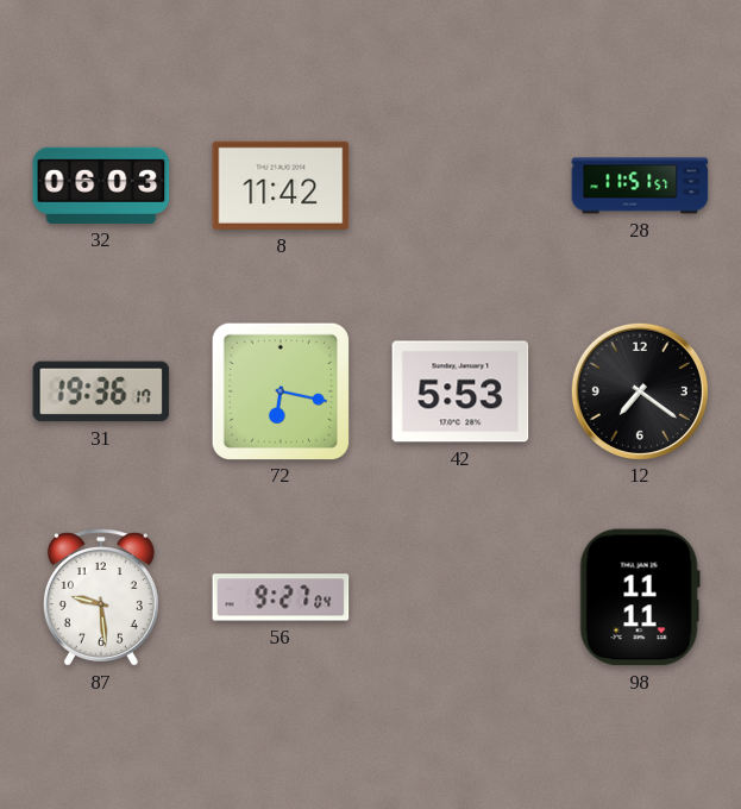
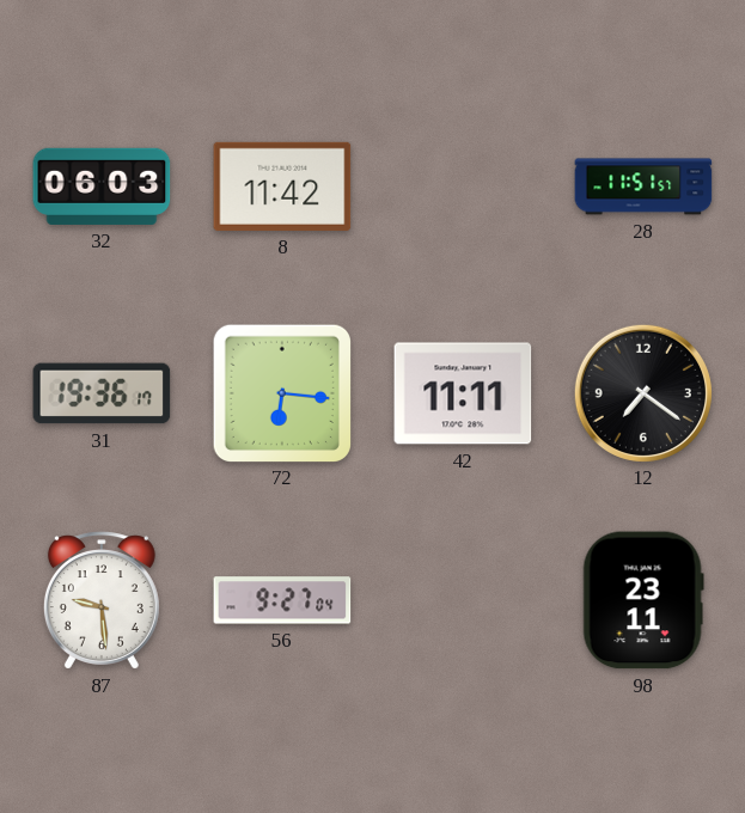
72: 6:17 -> 6:16 (281, 392)
42: 5:53 -> 11:11 (463, 393)
98: 11:11 -> 23:11 (643, 600)
